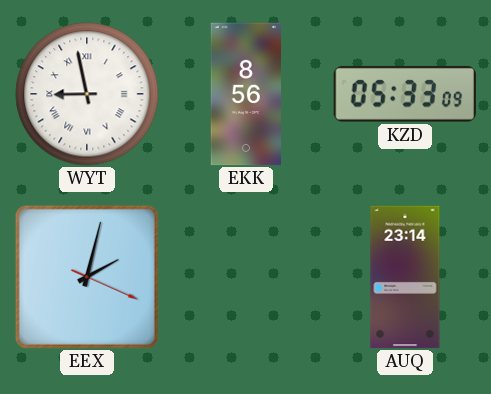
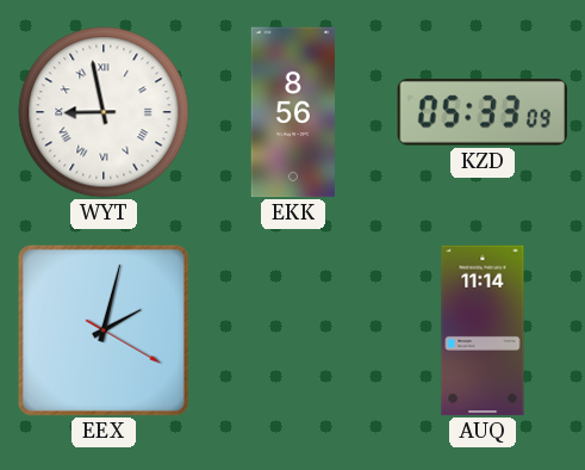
EEX: 2:02:19 -> 2:02:20 (104, 330)
AUQ: 23:14 -> 11:14 (483, 330)
